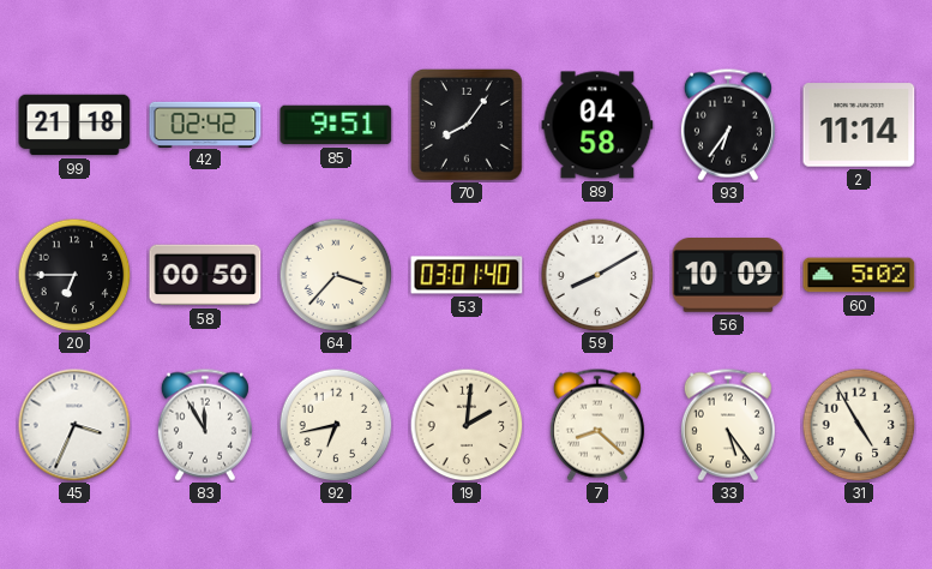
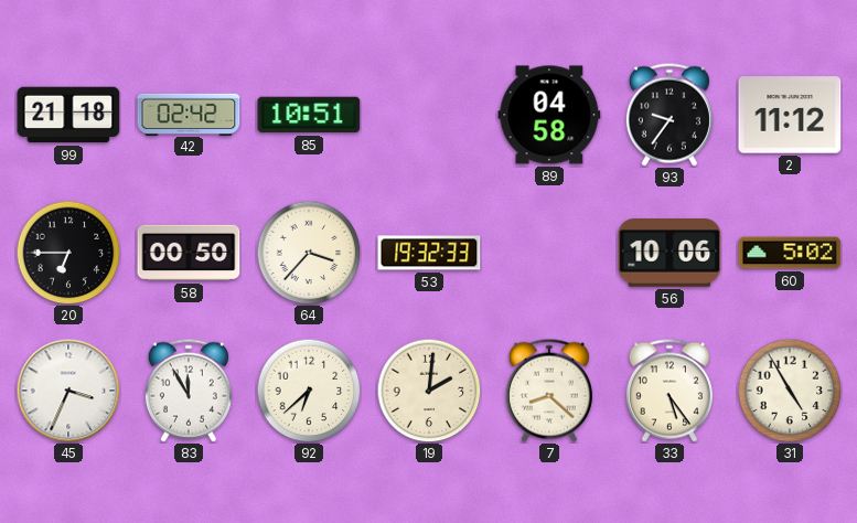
85: 9:51 -> 10:51 (309, 115)
70: 8:06 -> none (468, 126)
93: 6:36 -> 9:36 (669, 115)
2: 11:14 -> 11:12 (790, 115)
53: 03:01 -> 19:32 (429, 253)
59: 8:10 -> none (597, 275)
56: 10:09 -> 10:06 (669, 253)
92: 6:43 -> 6:38 (309, 391)
